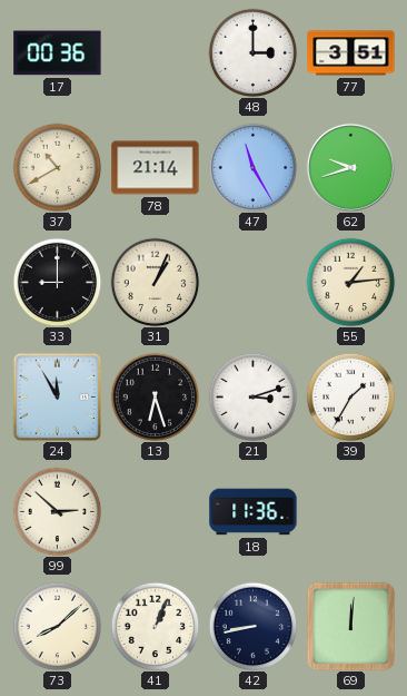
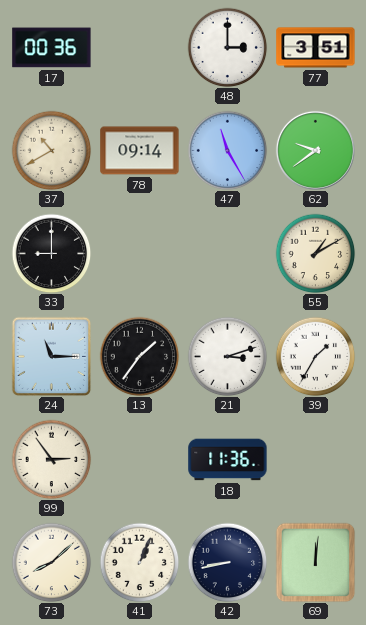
78: 21:14 -> 09:14 (140, 151)
62: 9:42 -> 9:39 (315, 150)
31: 1:04 -> none (155, 282)
55: 1:14 -> 1:10 (315, 253)
24: 11:55 -> 11:15 (51, 356)
13: 6:27 -> 1:36 (139, 356)
99: 2:52 -> 2:54 (51, 459)
